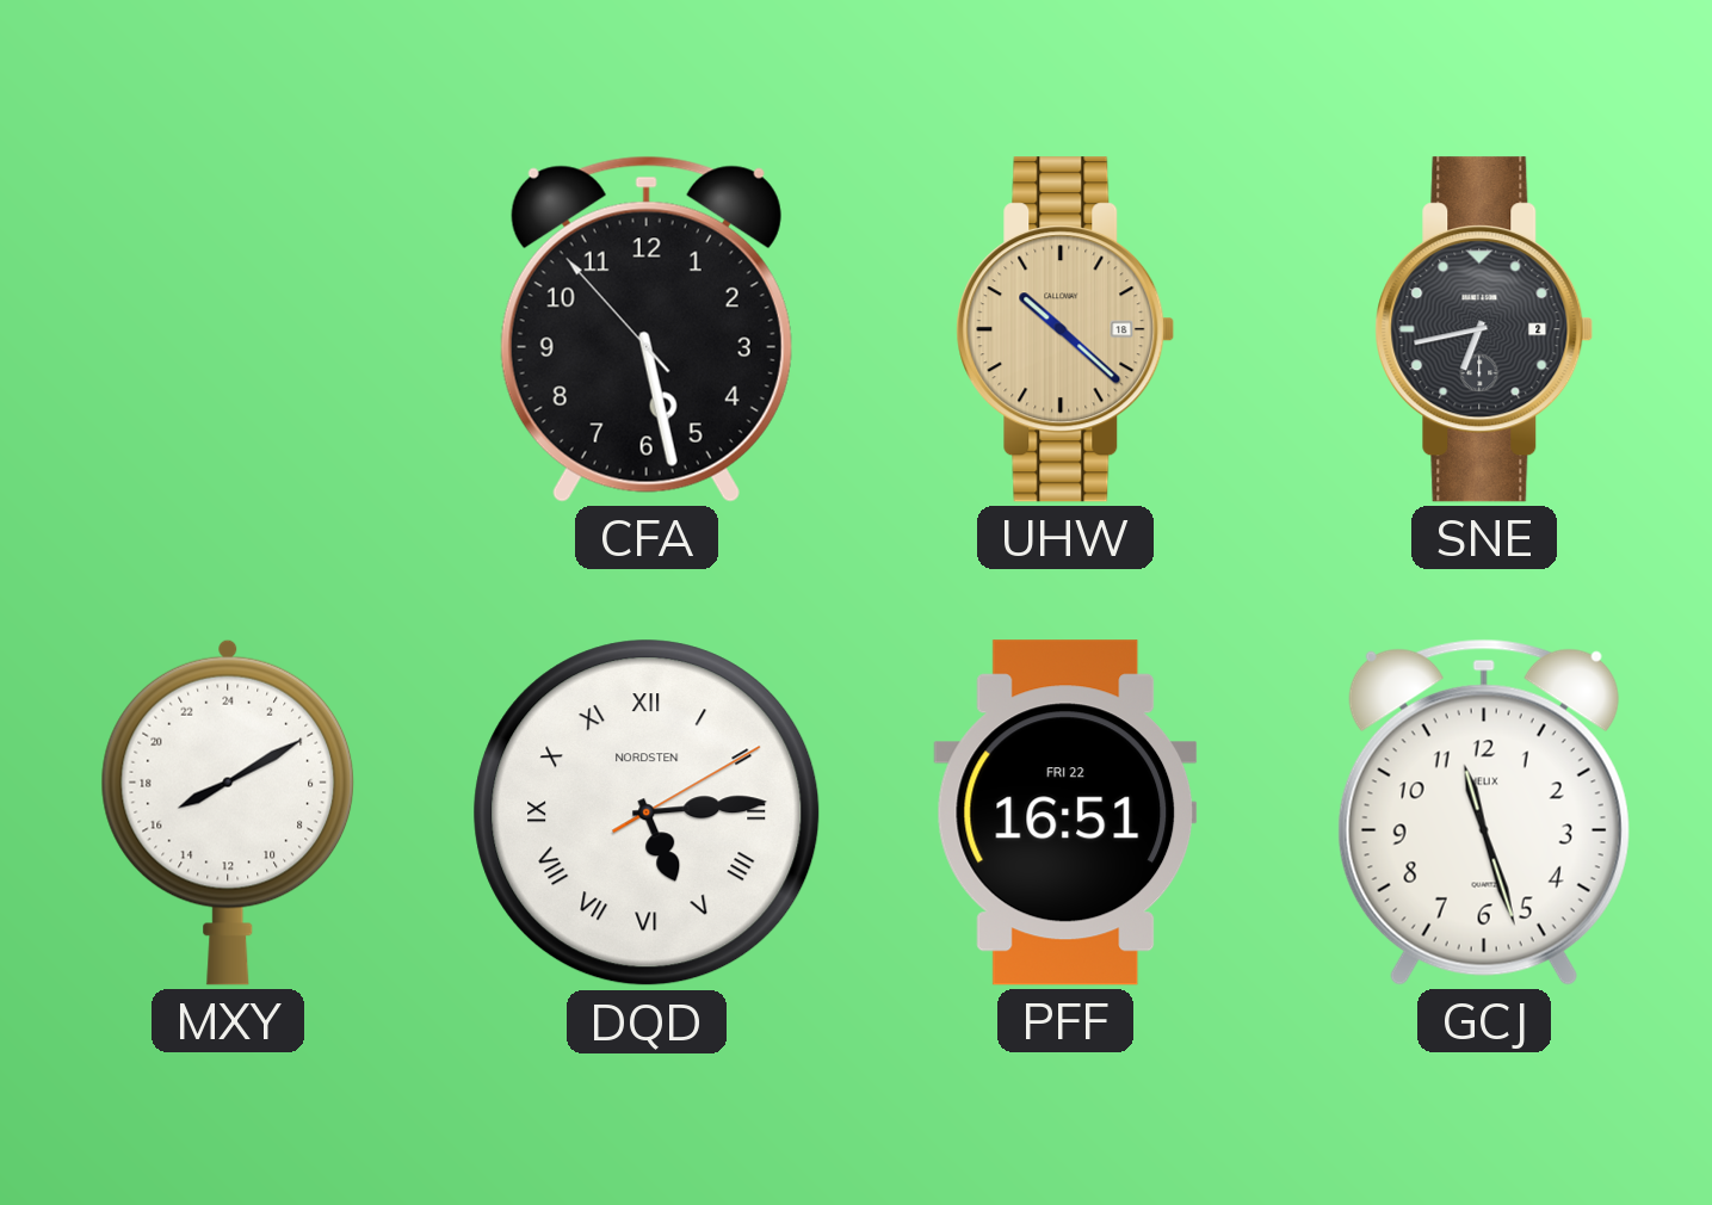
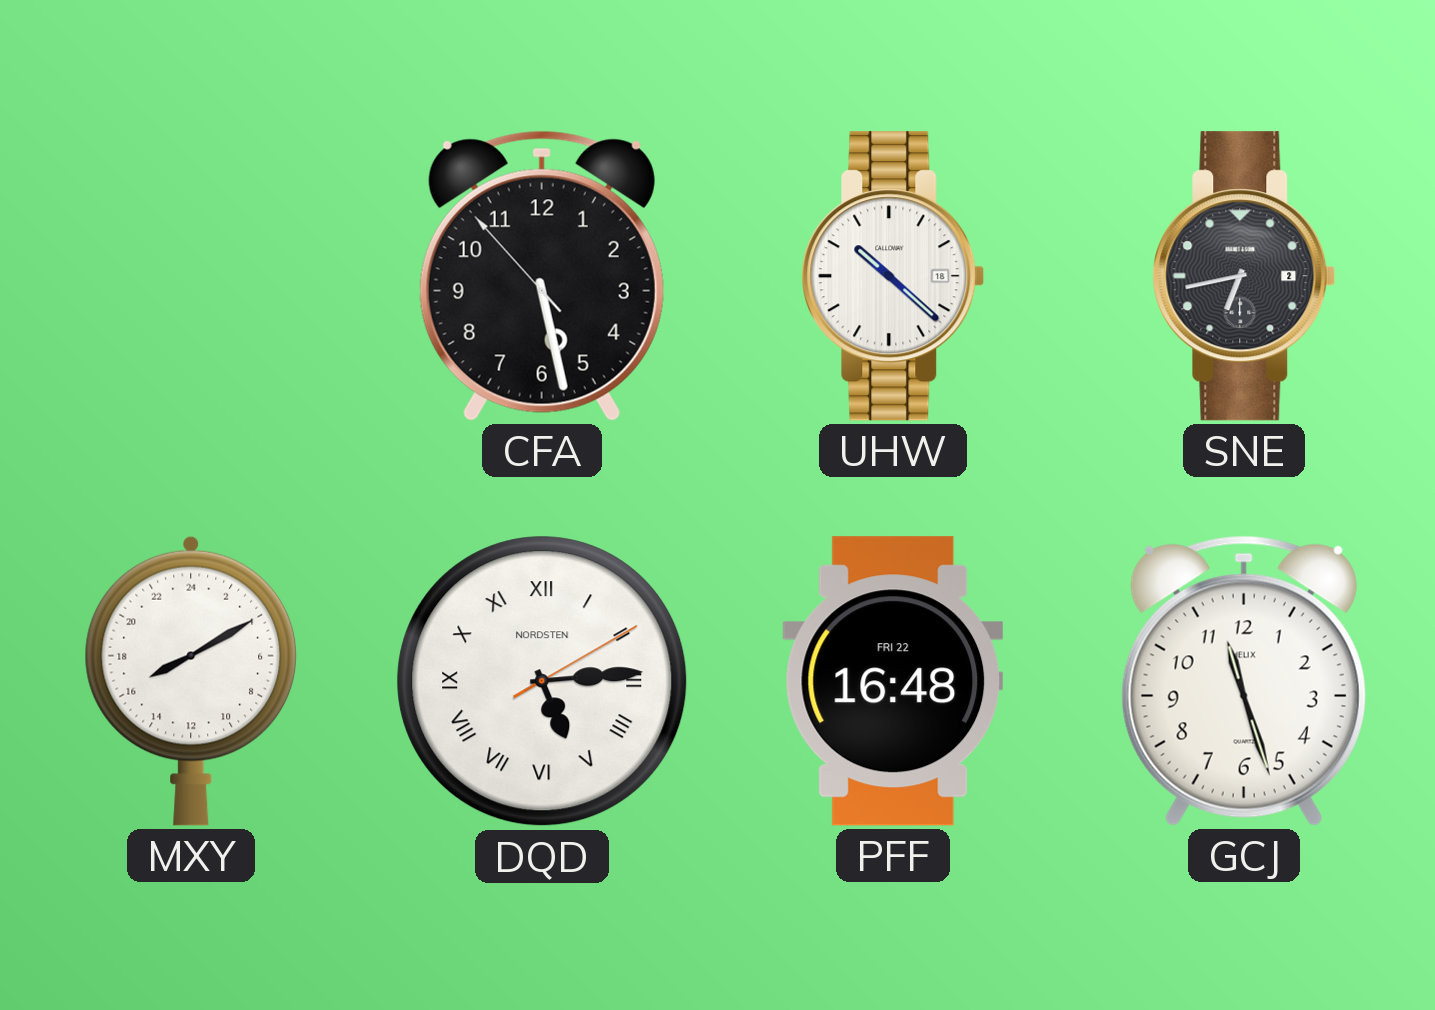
UHW dial: champagne -> white (893, 276)
PFF: 16:51 -> 16:48 (893, 681)
